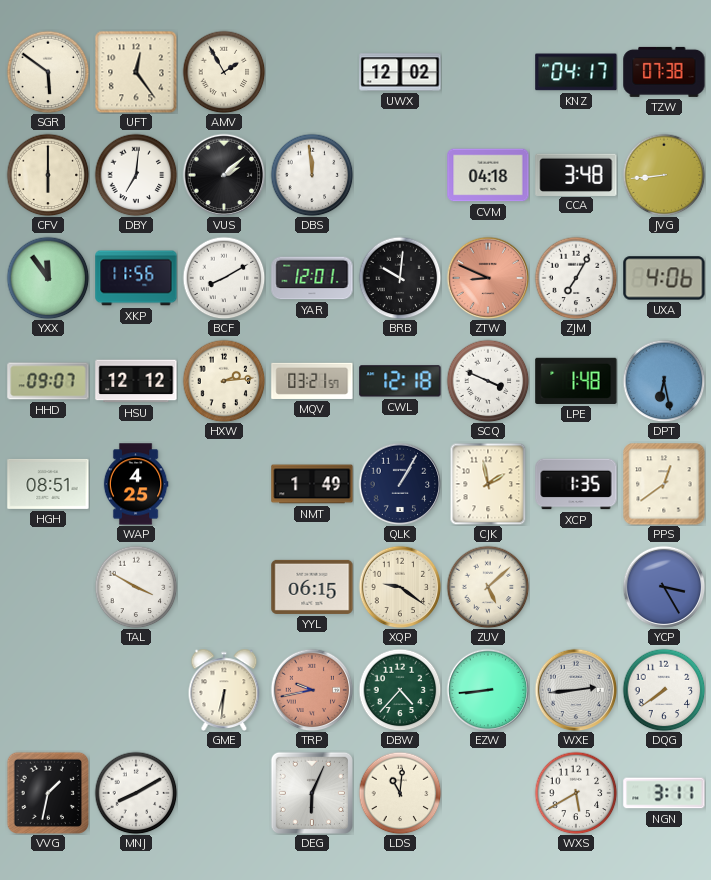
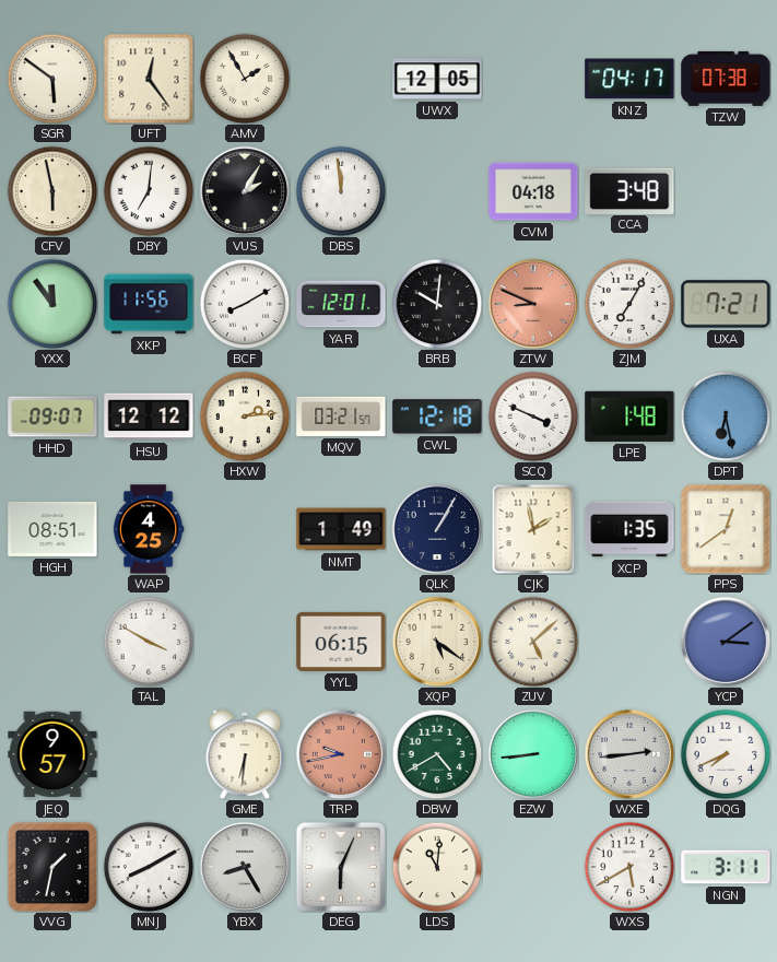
UWX: 12:02 -> 12:05 (437, 79)
CFV: 6:00 -> 5:58 (52, 191)
VUS: 2:08 -> 2:05 (245, 191)
JVG: 8:44 -> none (664, 175)
UXA: 4:06 -> 7:21 (726, 304)
XQP: 9:21 -> 5:21 (437, 642)
YCP: 3:25 -> 3:09 (726, 642)
JEQ: none -> 9:57 (52, 754)
DBW: 4:37 -> 4:40 (437, 754)
DQG: 7:39 -> 7:41 (726, 754)
YBX: none -> 8:25 (245, 867)
